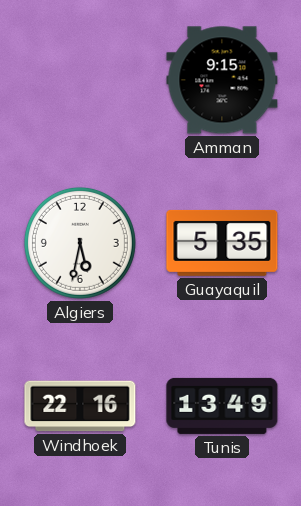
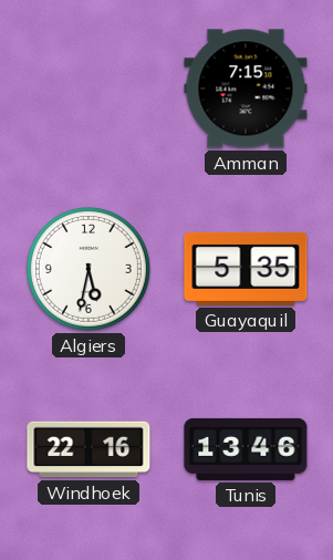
Amman: 9:15 -> 7:15 (246, 89)
Tunis: 13:49 -> 13:46 (246, 449)
